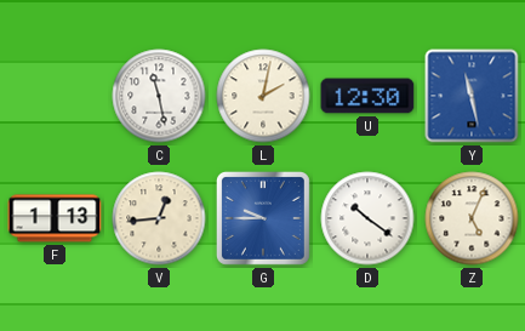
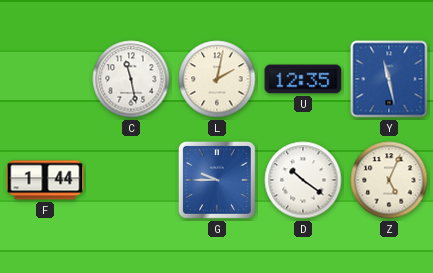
U: 12:30 -> 12:35 (303, 79)
F: 1:13 -> 1:44 (45, 180)
V: 12:44 -> none (159, 218)
